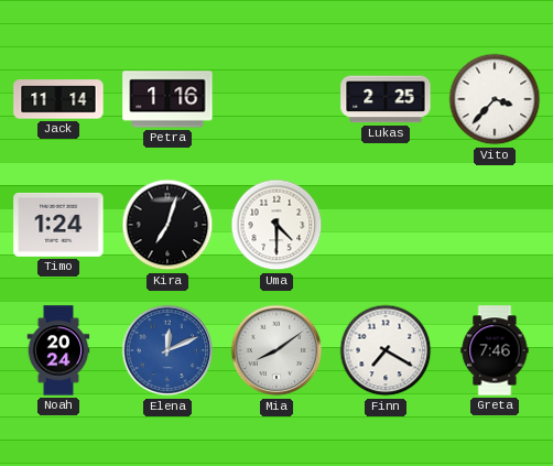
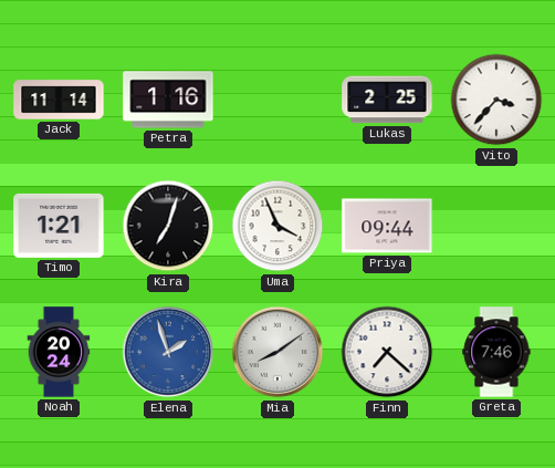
Timo: 1:24 -> 1:21 (59, 226)
Uma: 4:30 -> 3:56 (277, 226)
Priya: none -> 09:44 (387, 226)
Elena: 12:11 -> 1:57 (168, 352)
Finn: 7:20 -> 7:22 (387, 352)
